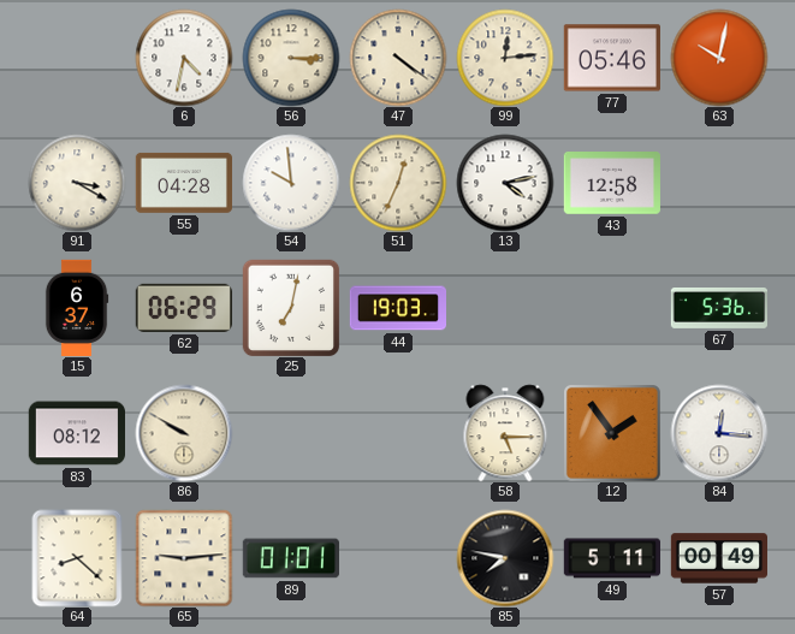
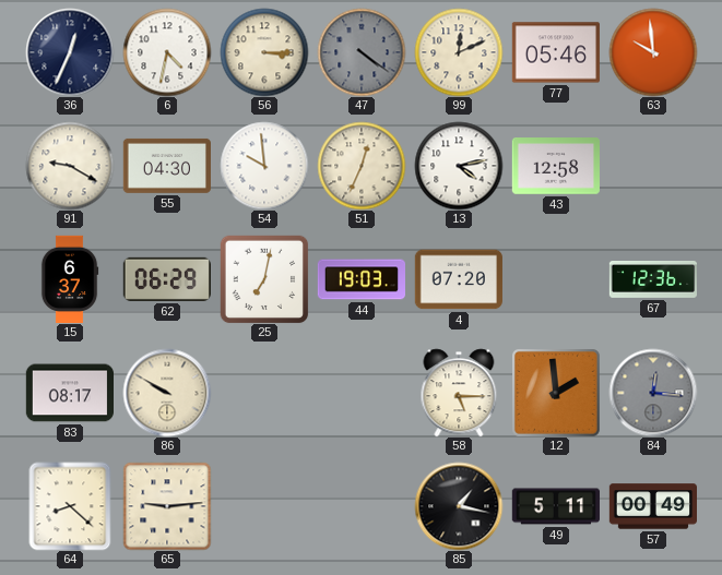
36: none -> 12:34 (70, 52)
47 dial: cream -> grey (362, 52)
99: 12:14 -> 12:11 (459, 52)
63: 10:02 -> 9:59 (653, 52)
91: 3:20 -> 9:20 (70, 166)
55: 04:28 -> 04:30 (166, 166)
4: none -> 07:20 (458, 279)
67: 5:36 -> 12:36 (652, 280)
83: 08:12 -> 08:17 (69, 393)
12: 1:54 -> 1:59 (556, 393)
84 dial: white -> grey (653, 393)
89: 01:01 -> none (291, 558)
85: 7:47 -> 1:17 (459, 506)
